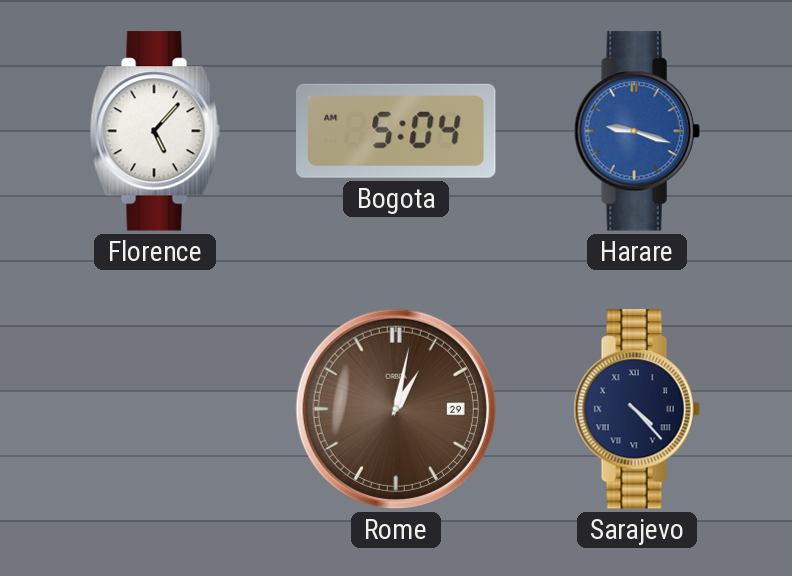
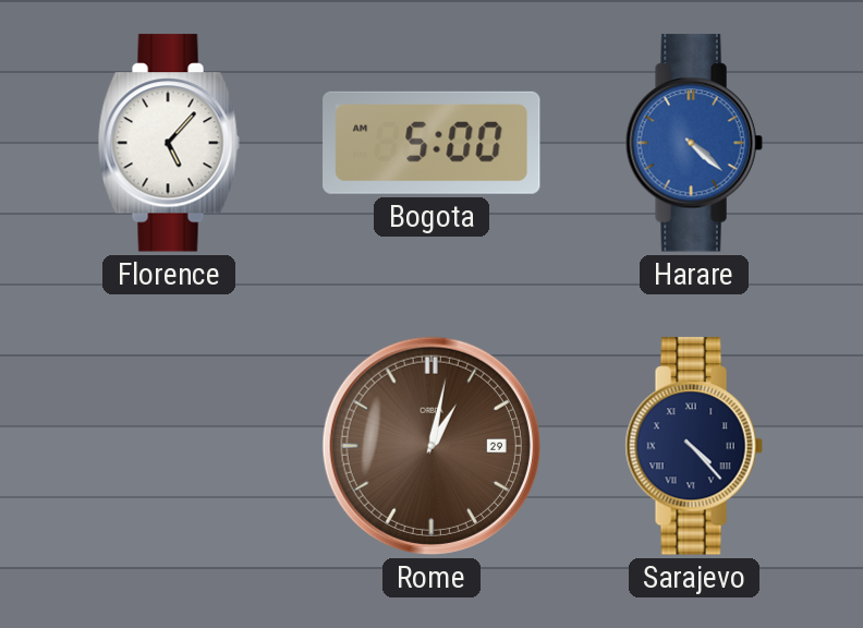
Bogota: 5:04 -> 5:00 (433, 143)
Harare: 9:18 -> 4:22 (694, 143)
